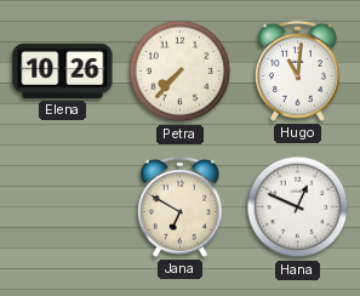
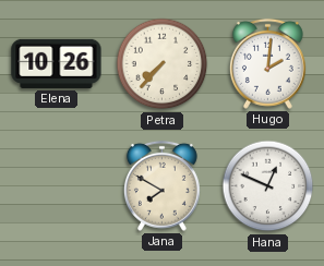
Hugo: 11:01 -> 2:01 (267, 63)
Jana: 6:50 -> 7:50 (161, 185)
